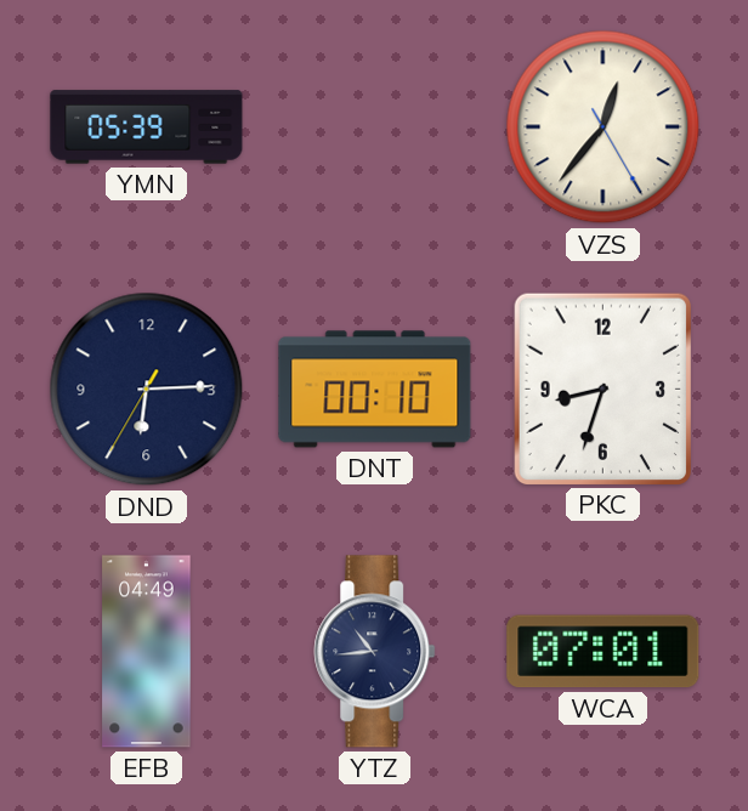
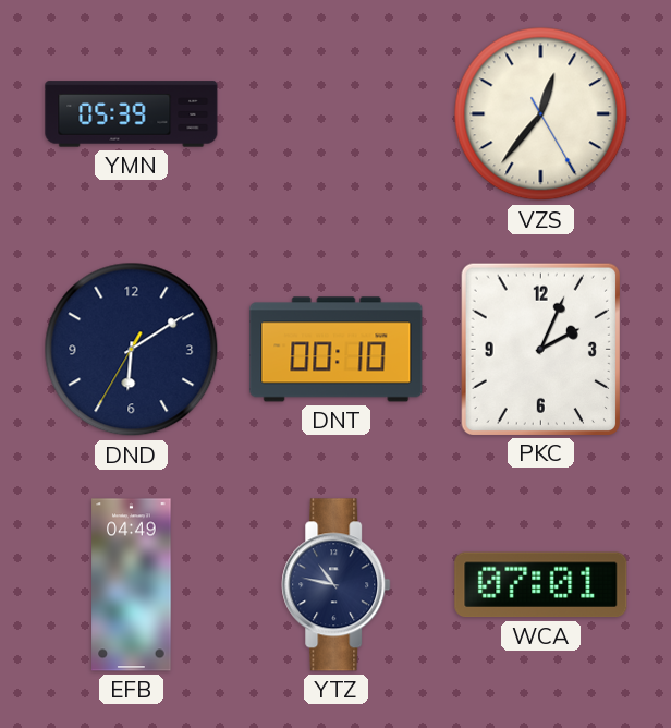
DND: 6:14 -> 6:09 (132, 350)
PKC: 8:33 -> 2:04 (540, 349)
YTZ: 10:44 -> 10:47 (337, 585)
